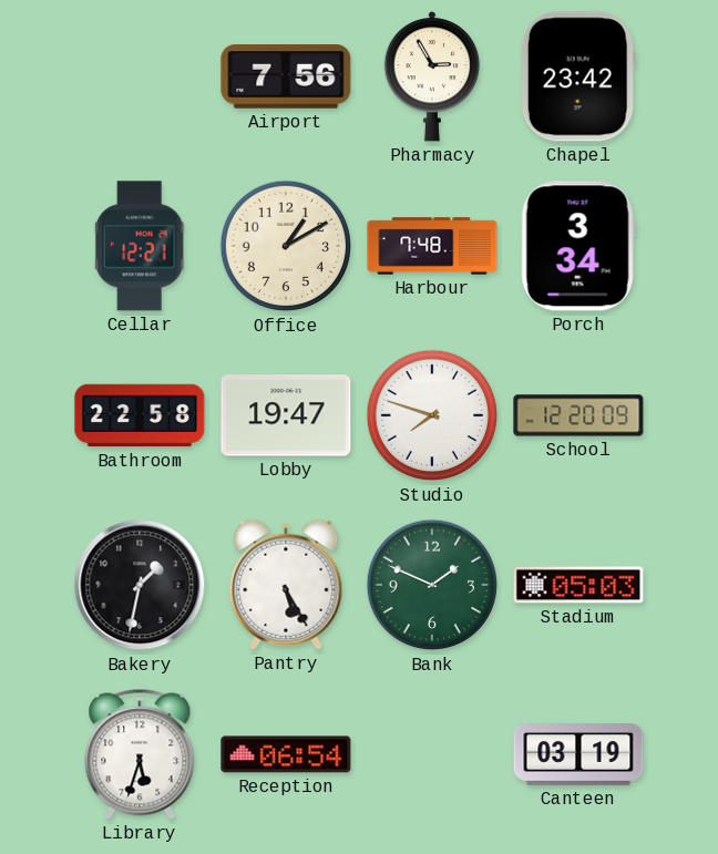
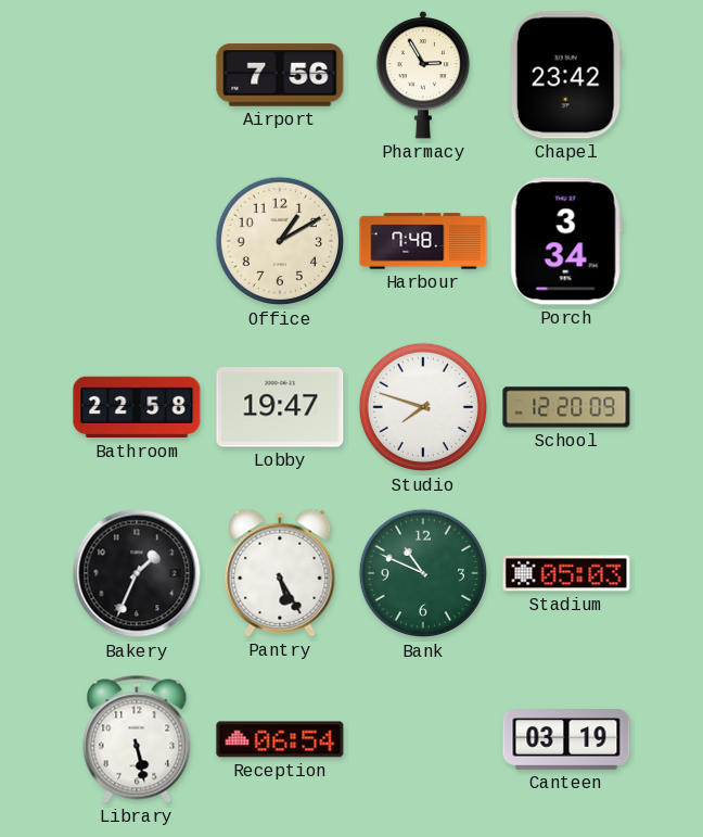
Cellar: 12:21 -> none (140, 246)
Bakery: 1:32 -> 1:34 (137, 573)
Bank: 1:49 -> 10:49 (423, 573)
Library: 5:33 -> 5:28 (137, 739)
